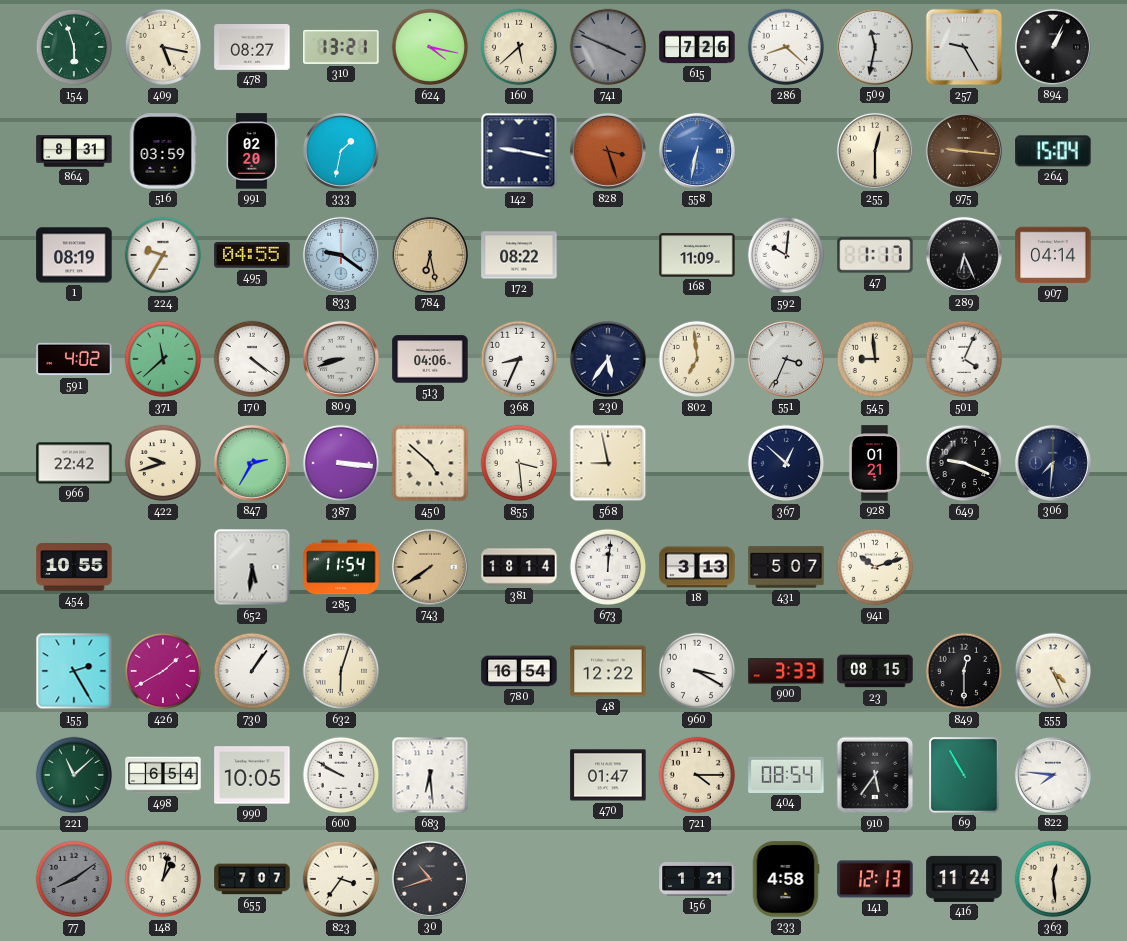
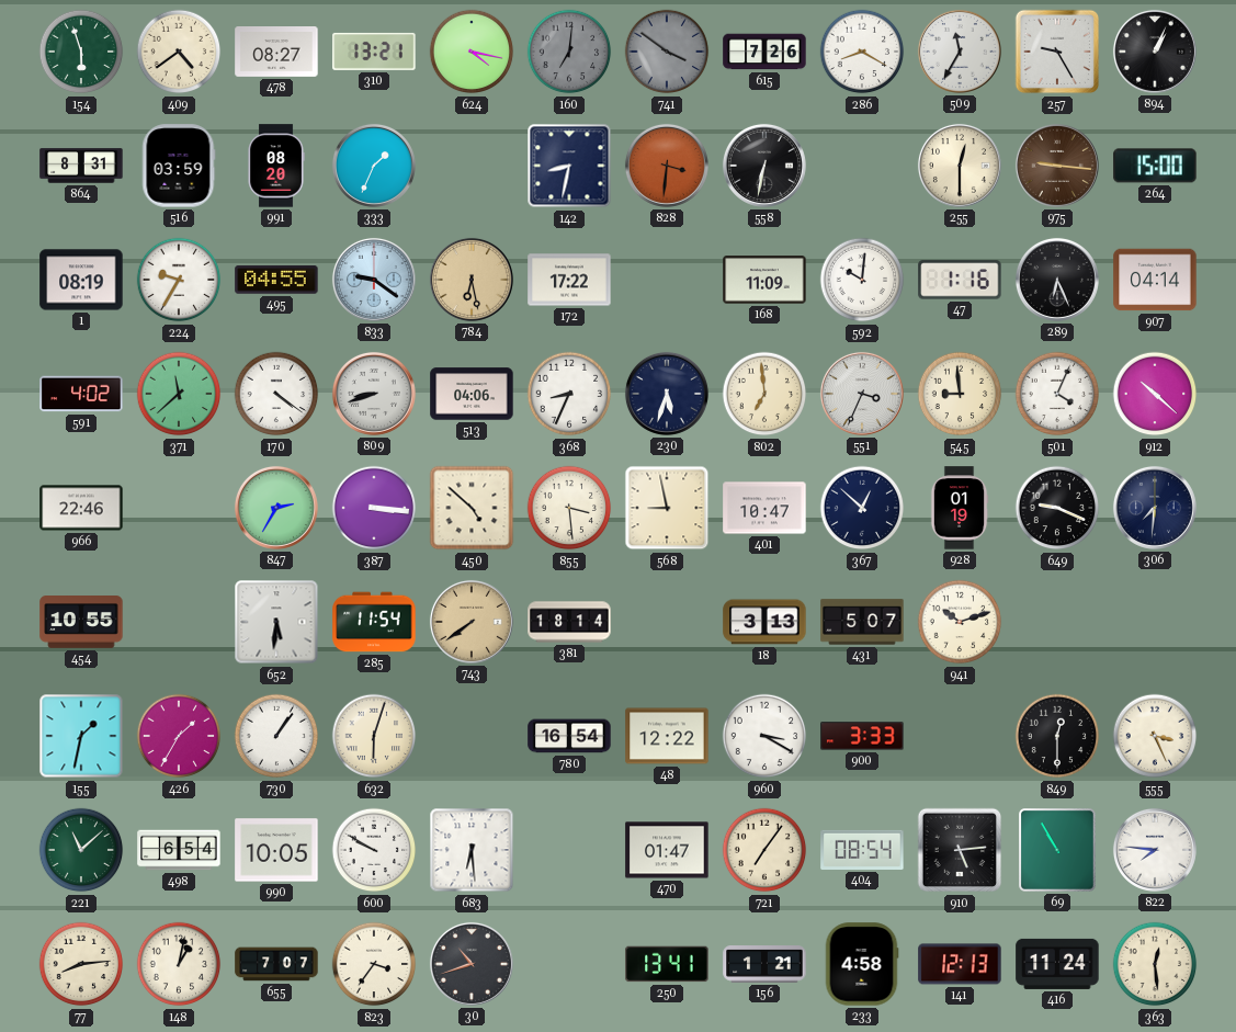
409: 5:17 -> 4:39 (179, 52)
160: 5:38 -> 7:01 (569, 52)
160 dial: cream -> grey (569, 52)
741: 3:49 -> 3:51 (667, 52)
286: 8:22 -> 8:20 (862, 52)
509: 11:32 -> 11:35 (960, 52)
991: 02:20 -> 08:20 (276, 166)
333: 1:32 -> 1:34 (374, 166)
142: 9:17 -> 8:32 (569, 166)
828: 3:27 -> 3:31 (667, 166)
558 dial: blue -> black (764, 166)
264: 15:04 -> 15:00 (1155, 166)
172: 08:22 -> 17:22 (569, 280)
47: 1:17 -> 1:16 (960, 280)
230: 5:36 -> 5:33 (667, 394)
912: none -> 10:22 (1155, 394)
966: 22:42 -> 22:46 (81, 508)
422: 9:42 -> none (163, 463)
401: none -> 10:47 (764, 508)
928: 01:21 -> 01:19 (960, 508)
673: 12:01 -> none (608, 567)
155: 2:25 -> 1:32 (81, 736)
426: 1:40 -> 1:35 (179, 736)
23: 08:15 -> none (875, 671)
555: 4:26 -> 3:26 (1155, 736)
721: 4:15 -> 7:06 (764, 850)
910: 5:36 -> 5:14 (960, 850)
77: 8:09 -> 8:14 (81, 964)
77 dial: grey -> cream (81, 964)
250: none -> 13:41 (667, 964)
